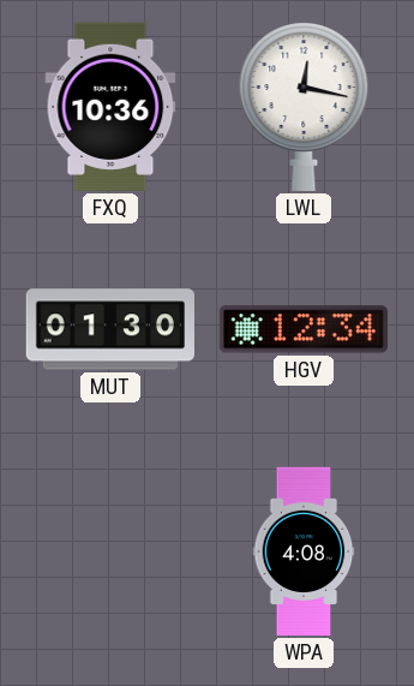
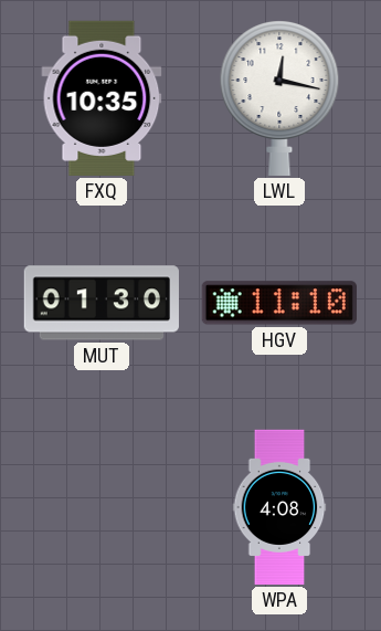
FXQ: 10:36 -> 10:35 (102, 98)
HGV: 12:34 -> 11:10 (279, 303)
